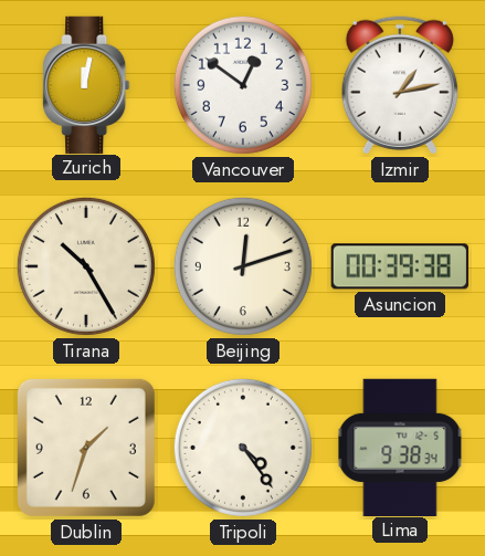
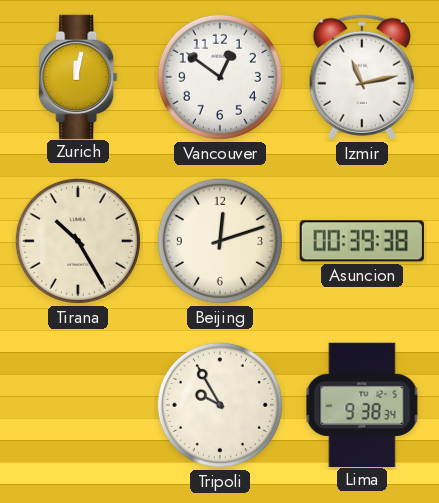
Izmir: 1:13 -> 11:13 (362, 77)
Dublin: 1:33 -> none (86, 448)
Tripoli: 4:24 -> 9:55 (220, 405)
